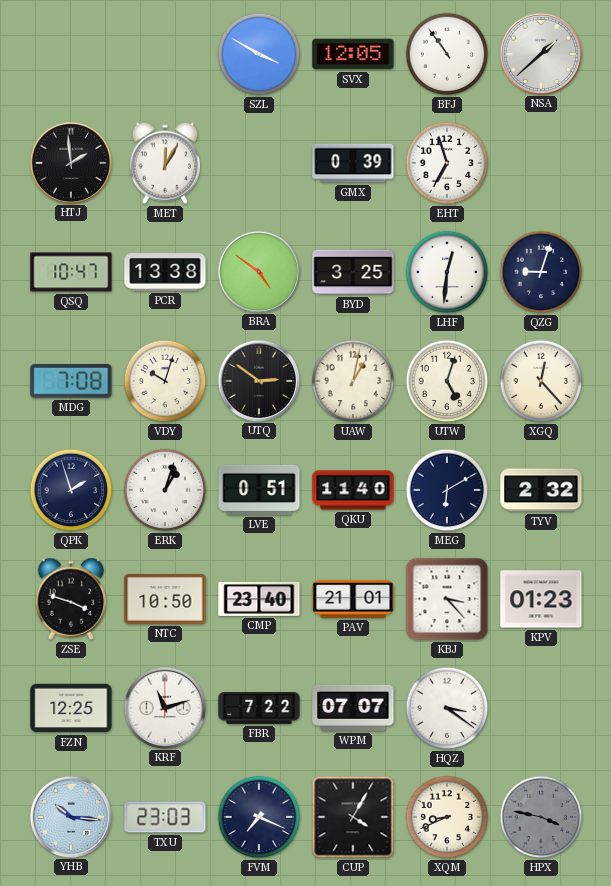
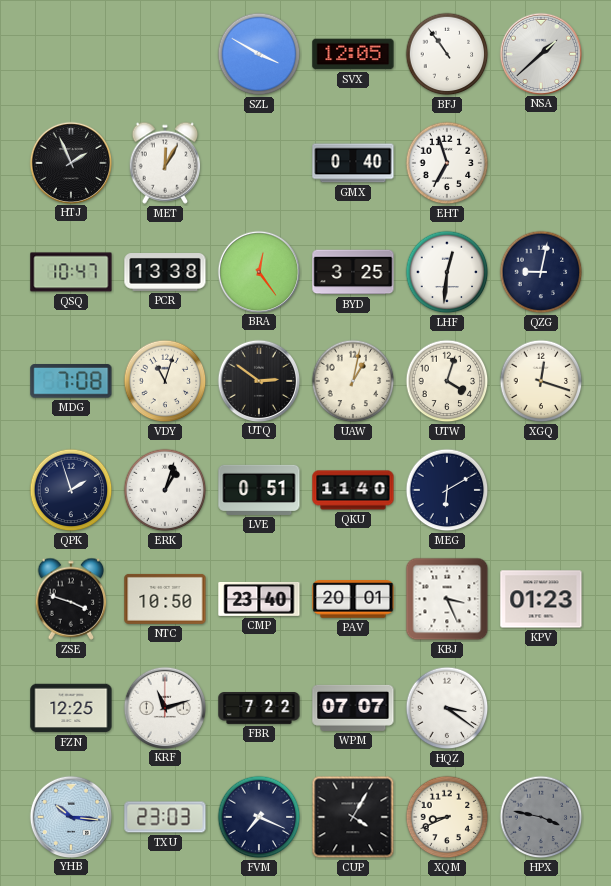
HTJ: 1:59 -> 1:56 (70, 162)
GMX: 0:39 -> 0:40 (353, 163)
BRA: 4:51 -> 12:24 (258, 271)
QZG: 9:03 -> 9:02 (541, 272)
VDY: 10:03 -> 11:03 (165, 381)
UTW: 5:03 -> 4:03 (447, 381)
XGQ: 12:23 -> 12:18 (541, 381)
TYV: 2:32 -> none (541, 490)
PAV: 21:01 -> 20:01 (353, 599)
KBJ: 3:23 -> 3:26 (447, 599)
